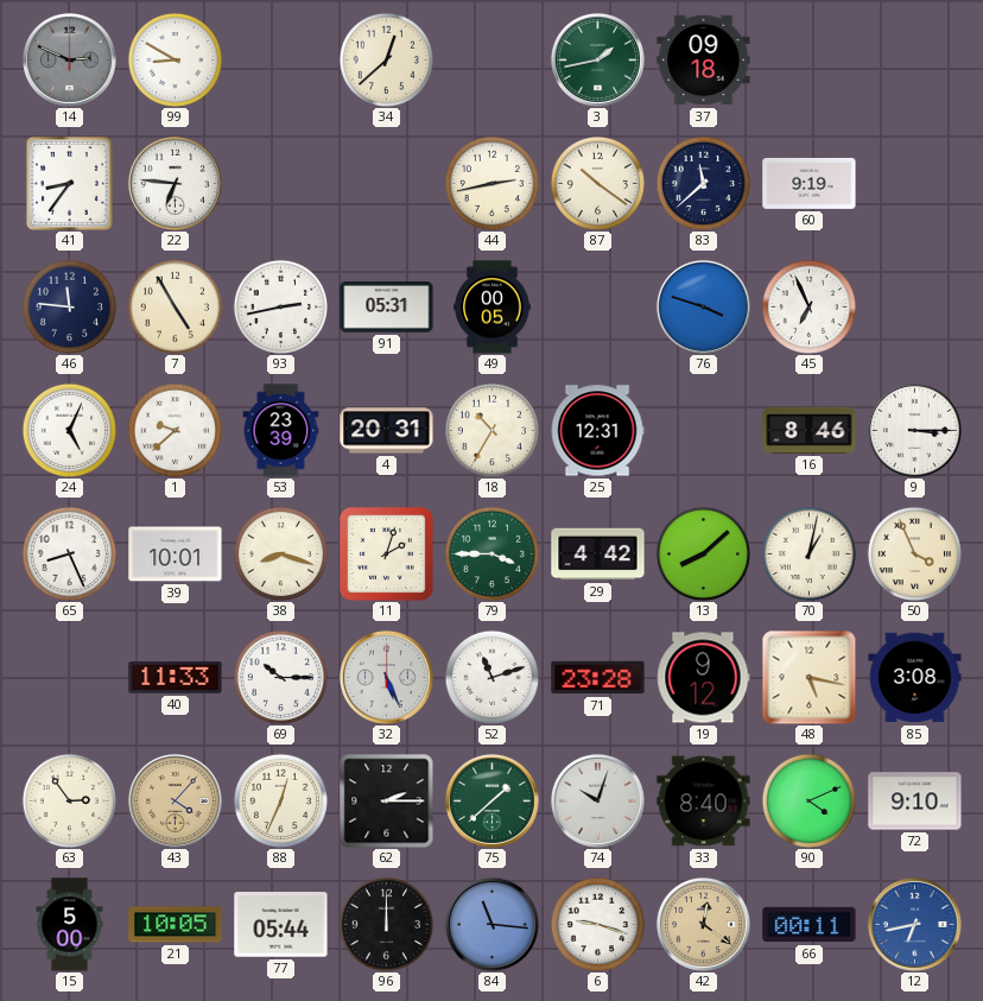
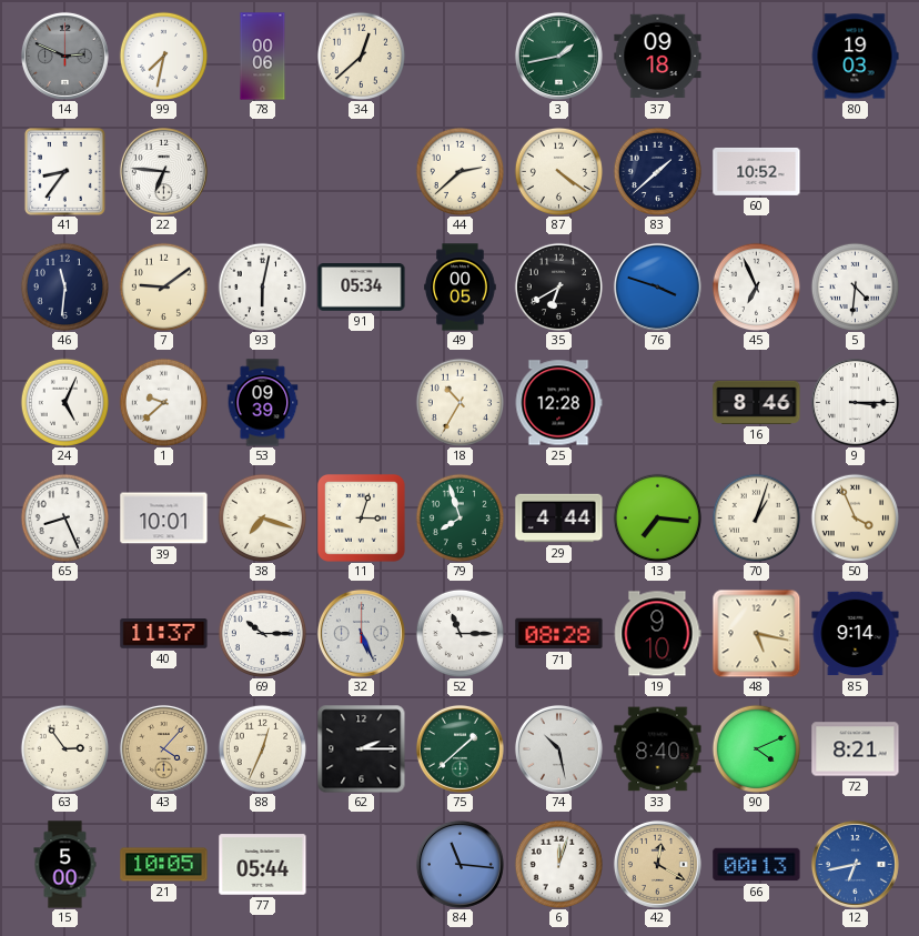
99: 8:50 -> 7:32 (163, 56)
78: none -> 00:06 (263, 57)
80: none -> 19:03 (855, 57)
44: 2:43 -> 2:38 (459, 171)
87: 10:21 -> 4:21 (558, 171)
83: 11:38 -> 1:38 (657, 171)
60: 9:19 -> 10:52 (757, 171)
46: 11:46 -> 11:31 (64, 286)
7: 4:55 -> 9:09 (163, 286)
93: 2:43 -> 6:02 (262, 286)
91: 05:31 -> 05:34 (362, 288)
35: none -> 6:40 (558, 286)
5: none -> 4:31 (855, 286)
53: 23:39 -> 09:39 (263, 403)
4: 20:31 -> none (387, 431)
25: 12:31 -> 12:28 (558, 403)
38: 8:18 -> 7:18 (262, 517)
11: 2:03 -> 3:03 (361, 517)
79: 3:45 -> 7:57 (459, 517)
29: 4:42 -> 4:44 (559, 519)
13: 8:08 -> 7:16 (657, 517)
70: 1:02 -> 1:03 (756, 517)
40: 11:33 -> 11:37 (164, 634)
52: 11:12 -> 11:15 (459, 633)
71: 23:28 -> 08:28 (559, 634)
19: 9:12 -> 9:10 (658, 634)
85: 3:08 -> 9:14 (856, 634)
74: 10:03 -> 10:28 (558, 748)
72: 9:10 -> 8:21 (856, 749)
96: 12:00 -> none (386, 924)
6: 9:18 -> 12:03 (558, 864)
42: 12:21 -> 12:20 (657, 864)
66: 00:11 -> 00:13 (757, 865)
